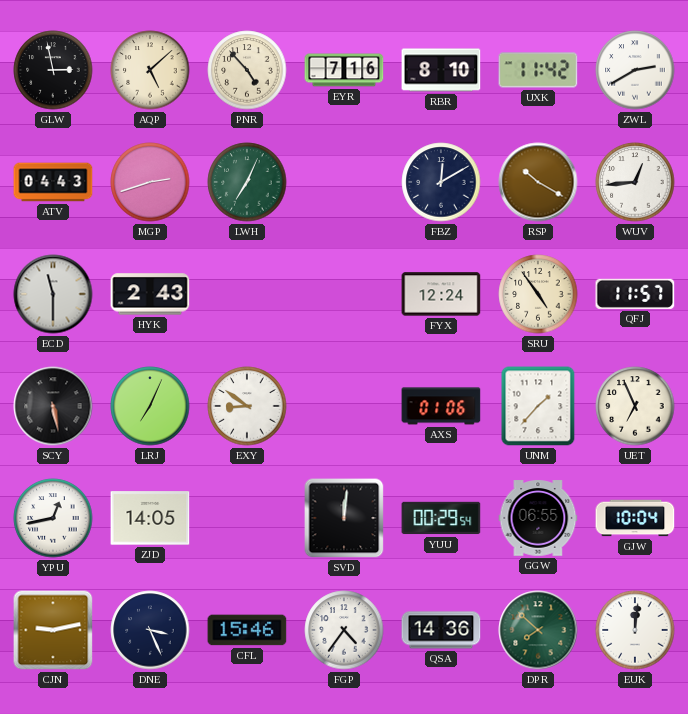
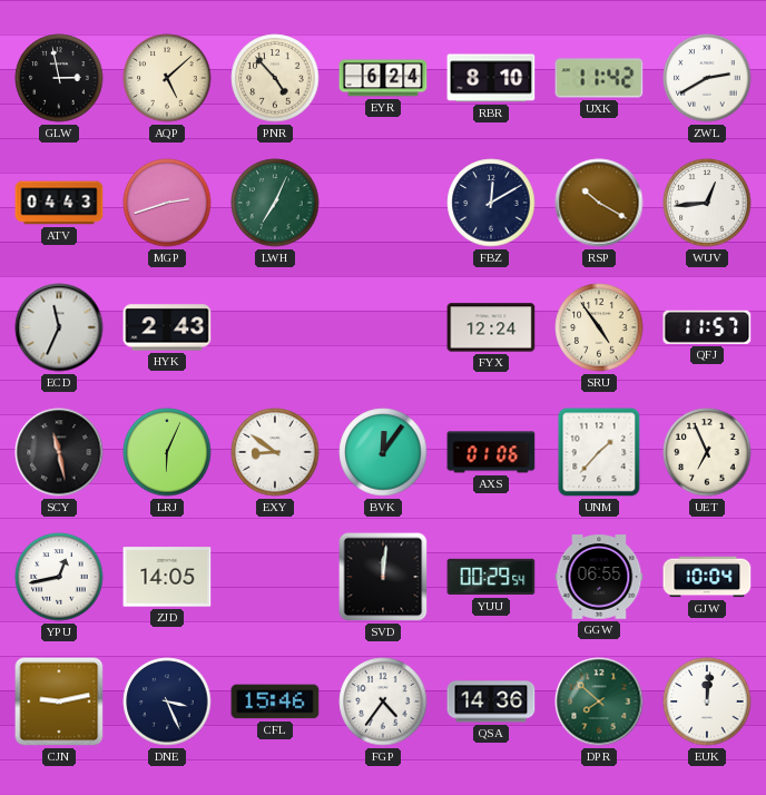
EYR: 7:16 -> 6:24 (383, 78)
ECD: 11:30 -> 11:34 (59, 327)
SCY: 5:28 -> 11:28 (59, 452)
LRJ: 7:04 -> 6:04 (167, 452)
BVK: none -> 12:06 (383, 452)
